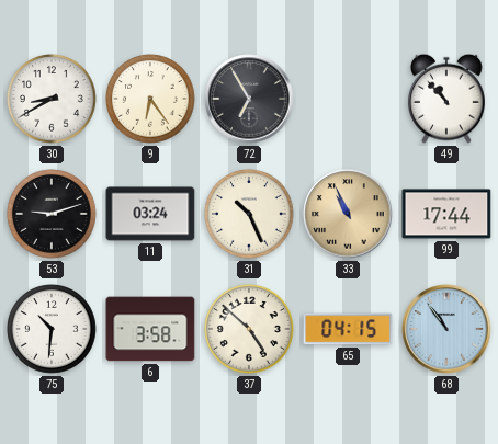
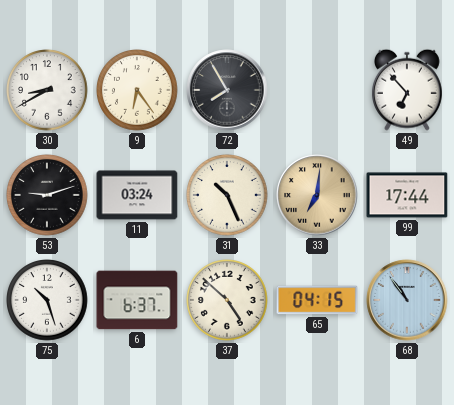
72: 6:55 -> 7:55 (227, 90)
49: 10:53 -> 6:53 (407, 90)
33: 10:56 -> 7:01 (317, 195)
75: 10:31 -> 10:27 (47, 300)
6: 3:58 -> 6:37 (137, 300)
